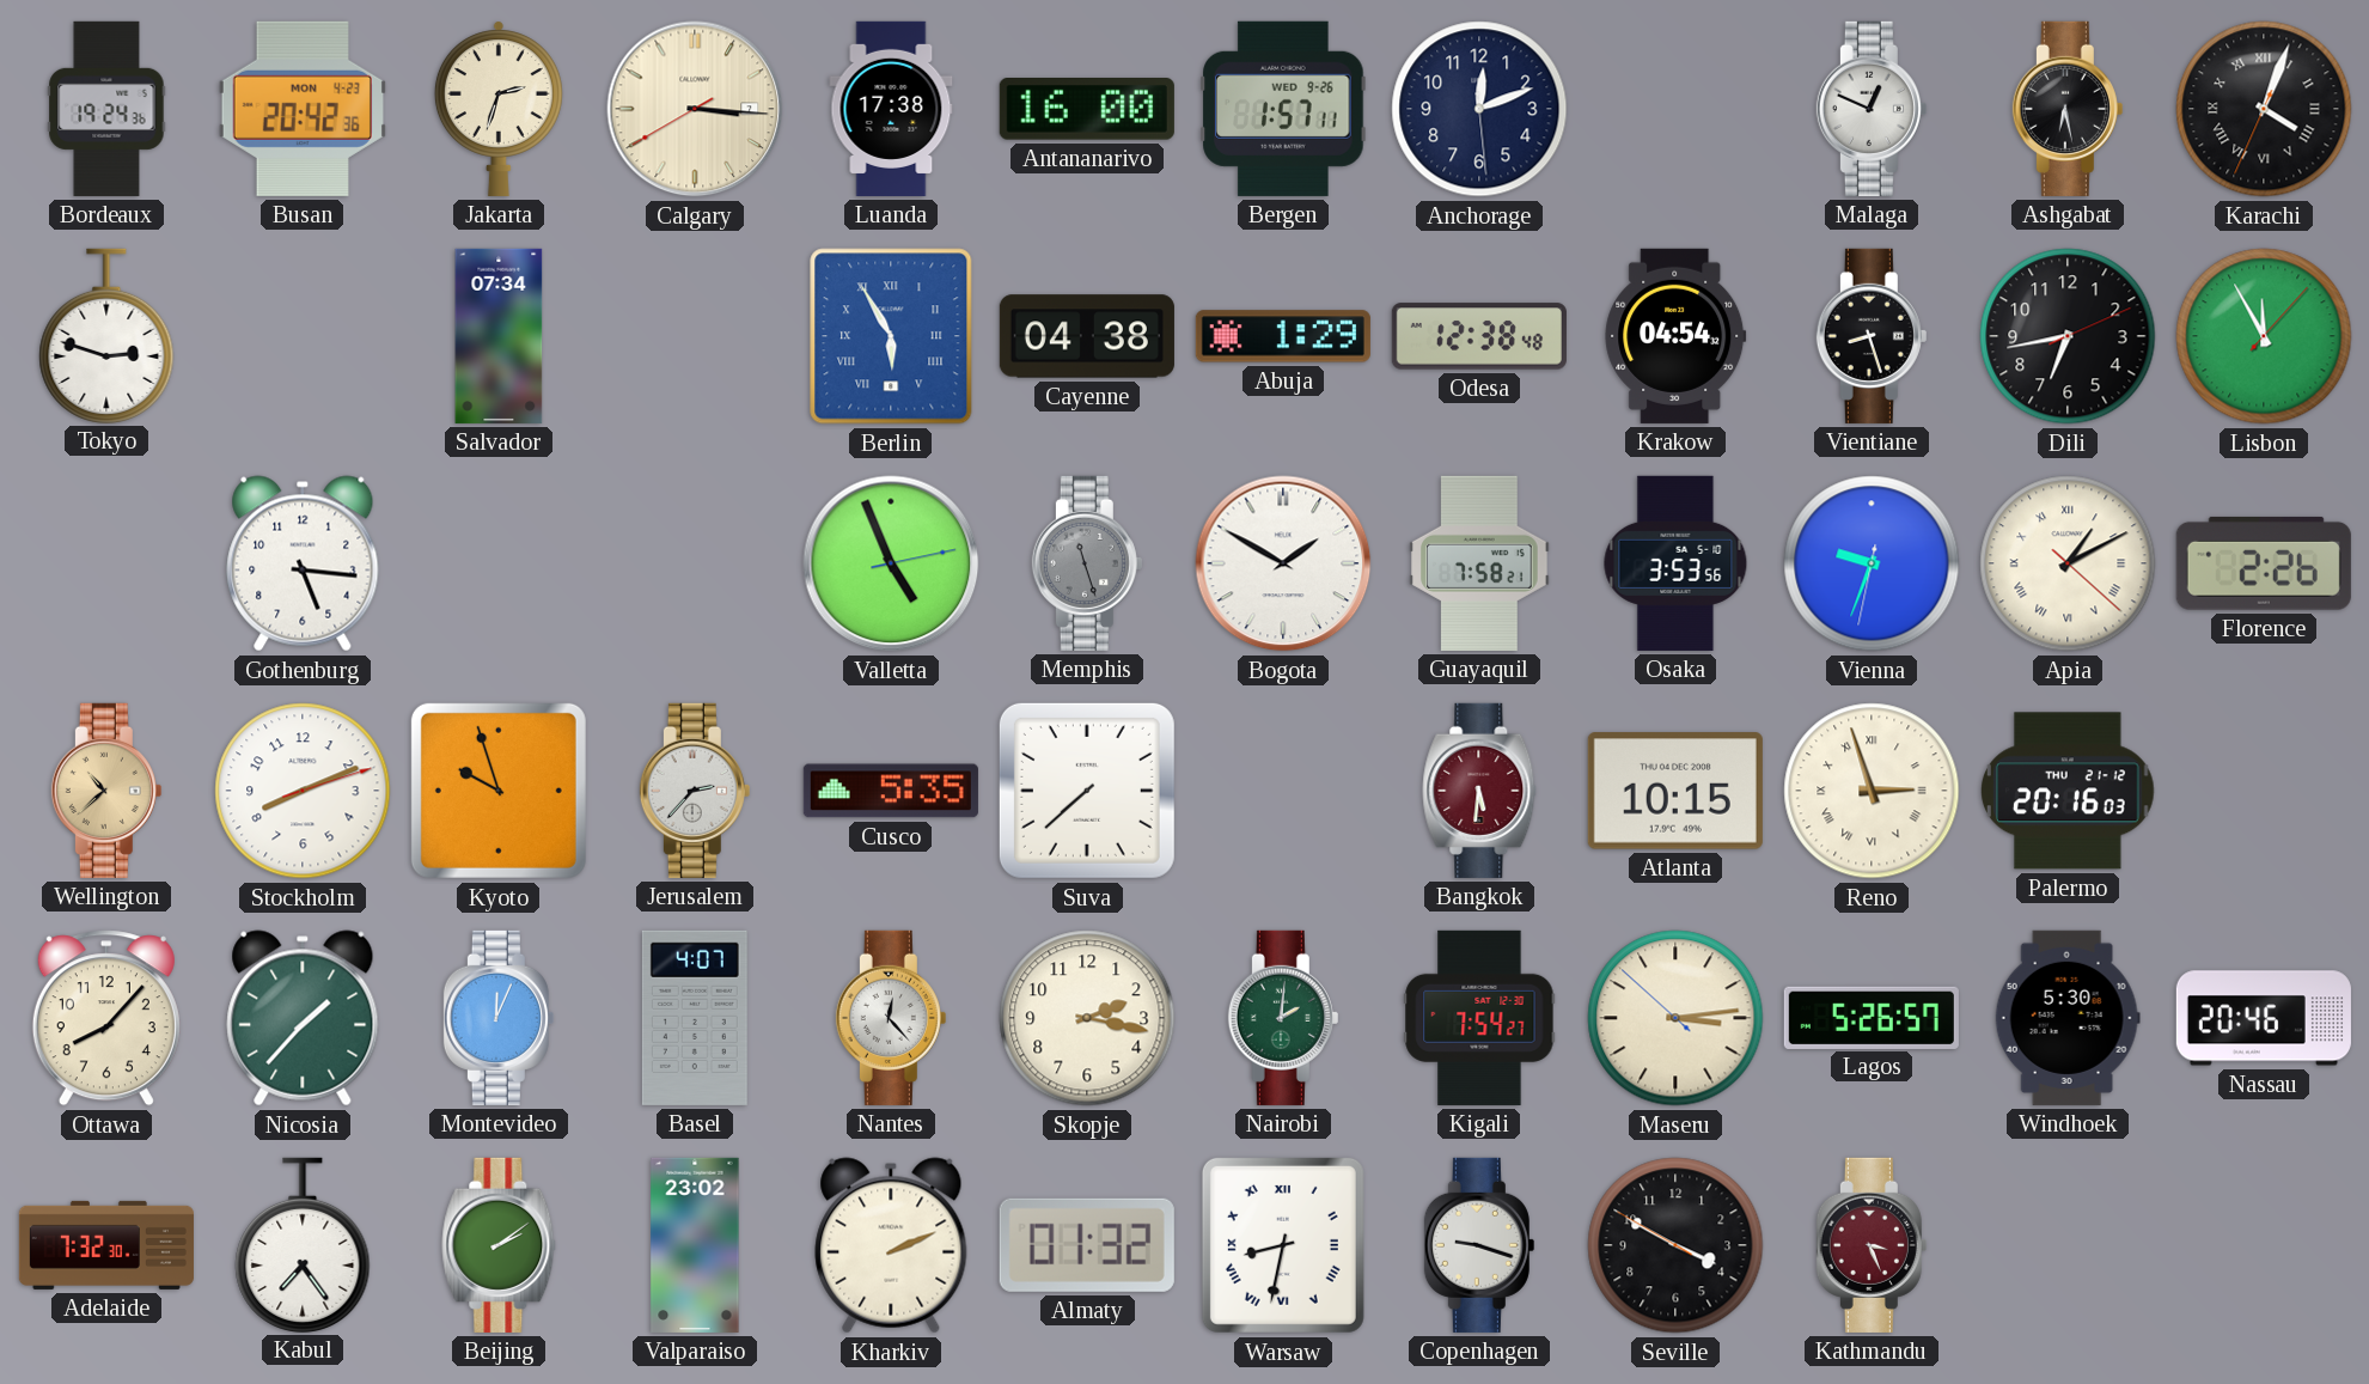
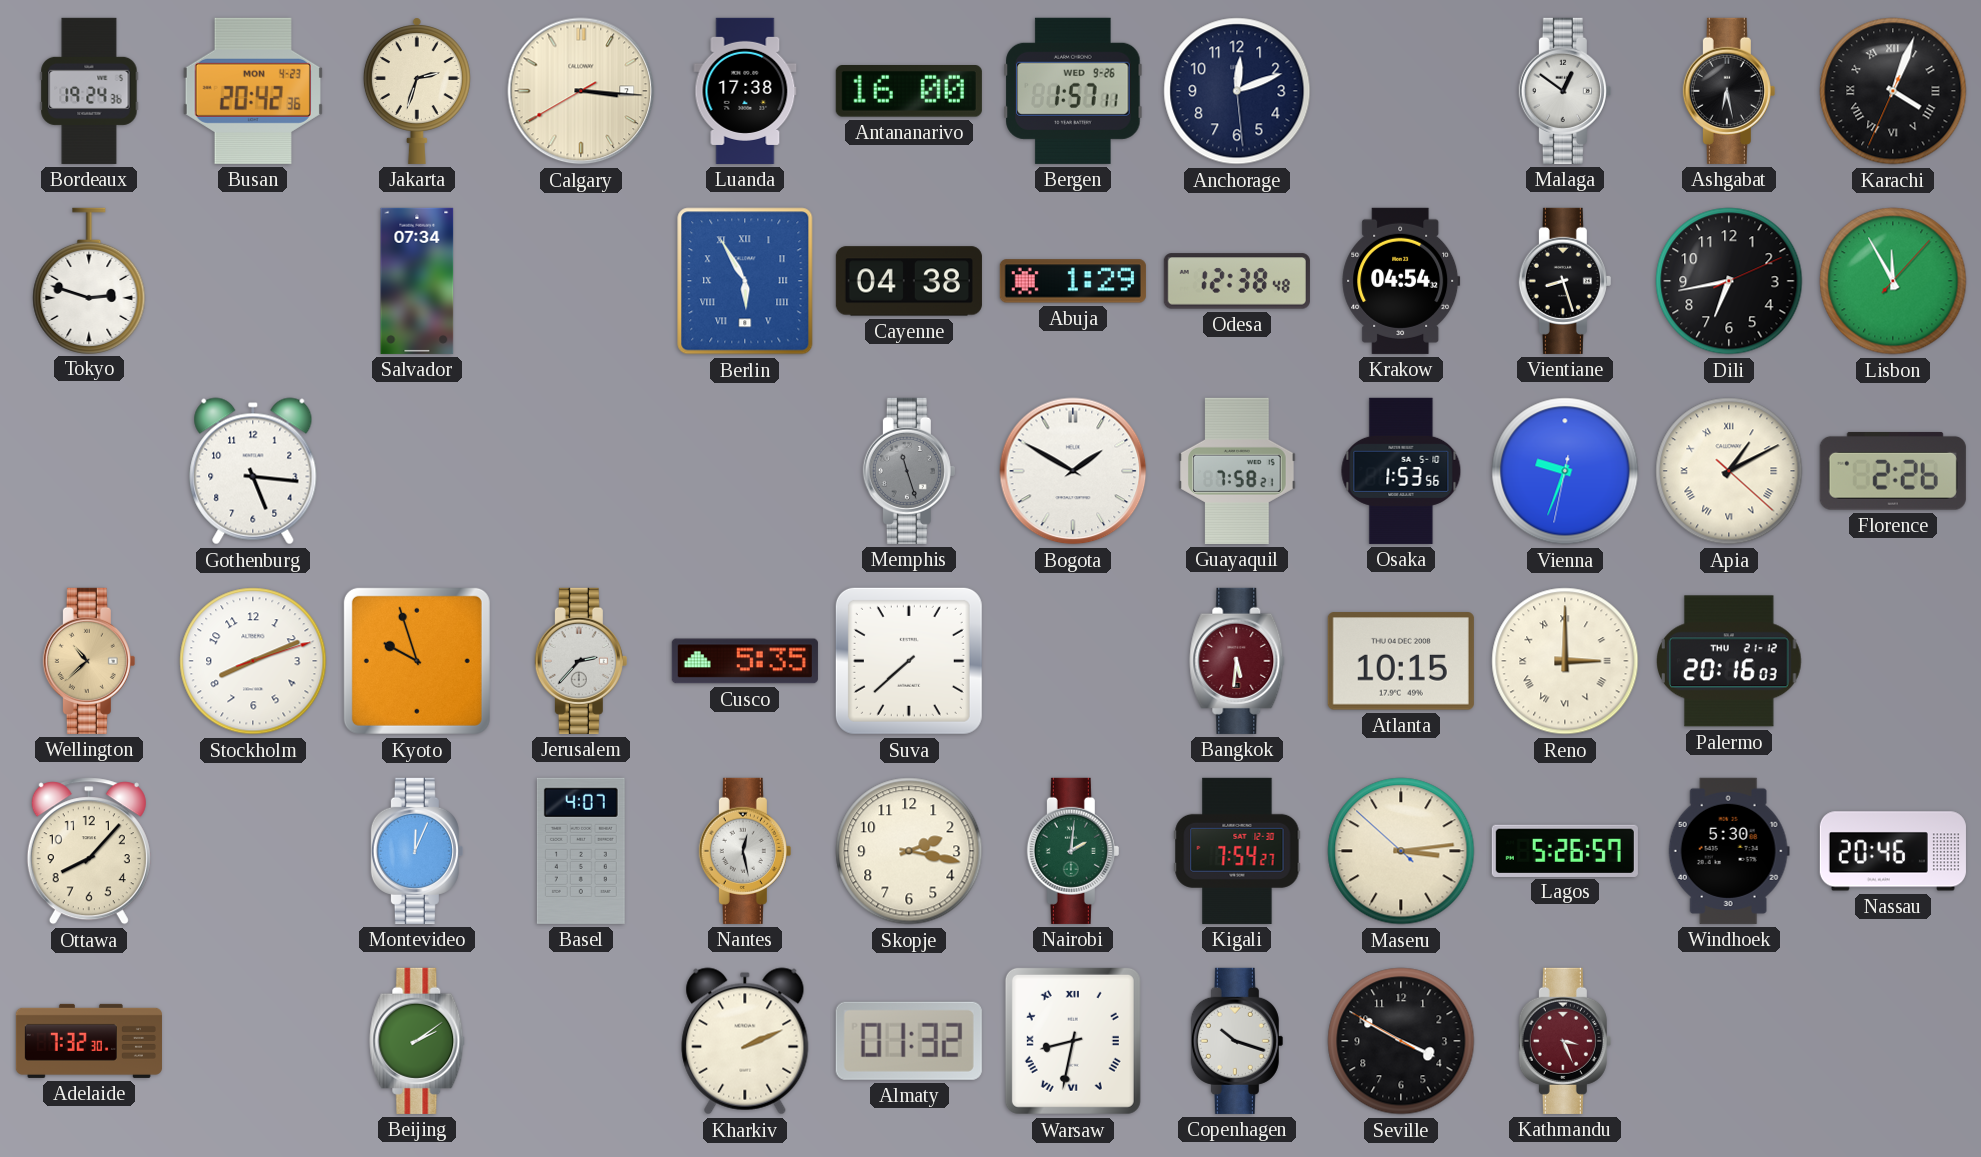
Malaga: 12:49 -> 12:51 (1565, 91)
Valletta: 4:56 -> none (891, 563)
Osaka: 3:53 -> 1:53 (1401, 471)
Reno: 2:57 -> 3:00 (1565, 661)
Nicosia: 1:37 -> none (303, 1018)
Nantes: 12:23 -> 12:28 (745, 851)
Kabul: 7:24 -> none (303, 1244)
Valparaiso: 23:02 -> none (695, 1245)
Copenhagen: 9:18 -> 10:18 (1237, 1041)
